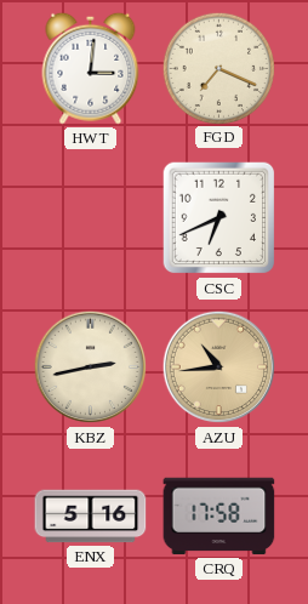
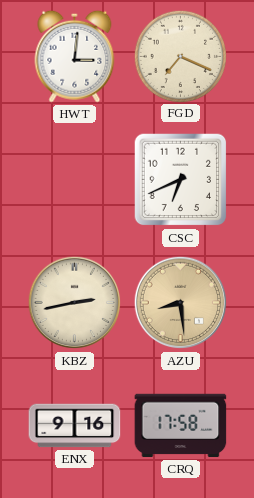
AZU: 10:44 -> 8:29 (181, 303)
ENX: 5:16 -> 9:16 (75, 426)
